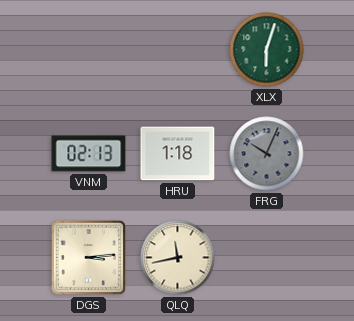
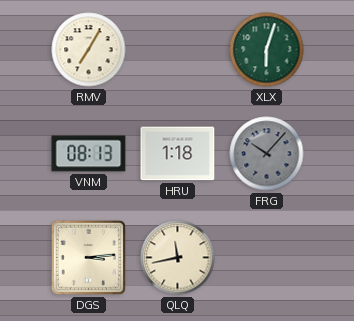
RMV: none -> 7:05 (89, 50)
VNM: 02:13 -> 08:13 (89, 154)
FRG: 10:04 -> 10:07 (267, 154)
